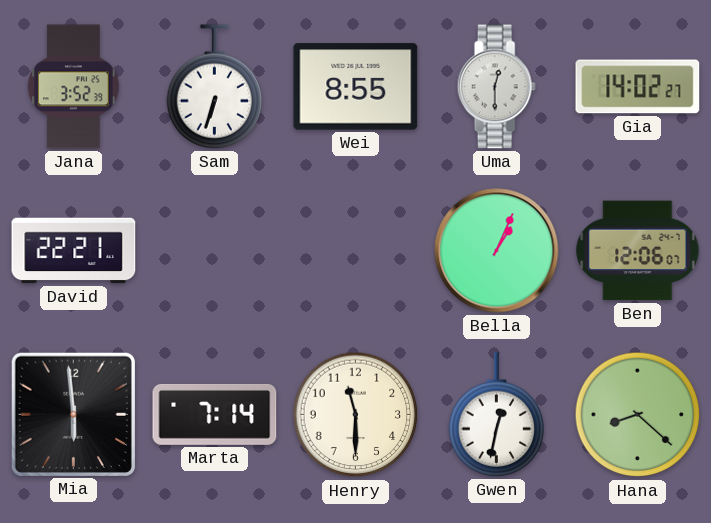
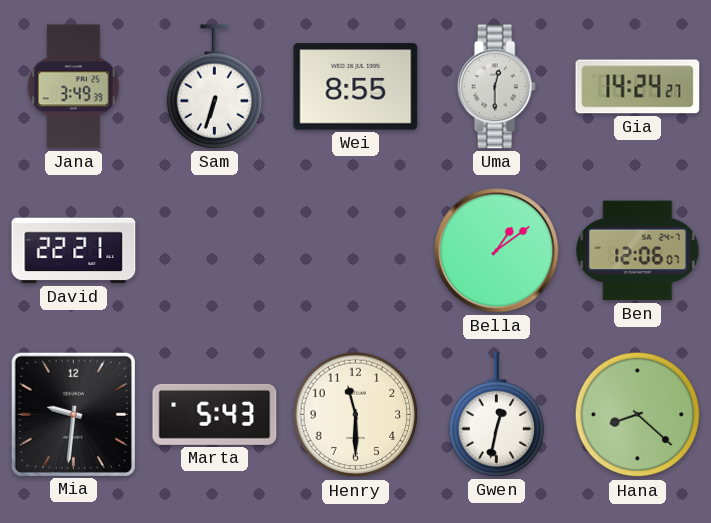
Jana: 3:52 -> 3:49 (73, 87)
Gia: 14:02 -> 14:24 (638, 87)
Bella: 1:04 -> 1:09 (497, 251)
Mia: 5:59 -> 9:31 (73, 414)
Marta: 7:14 -> 5:43 (215, 414)
